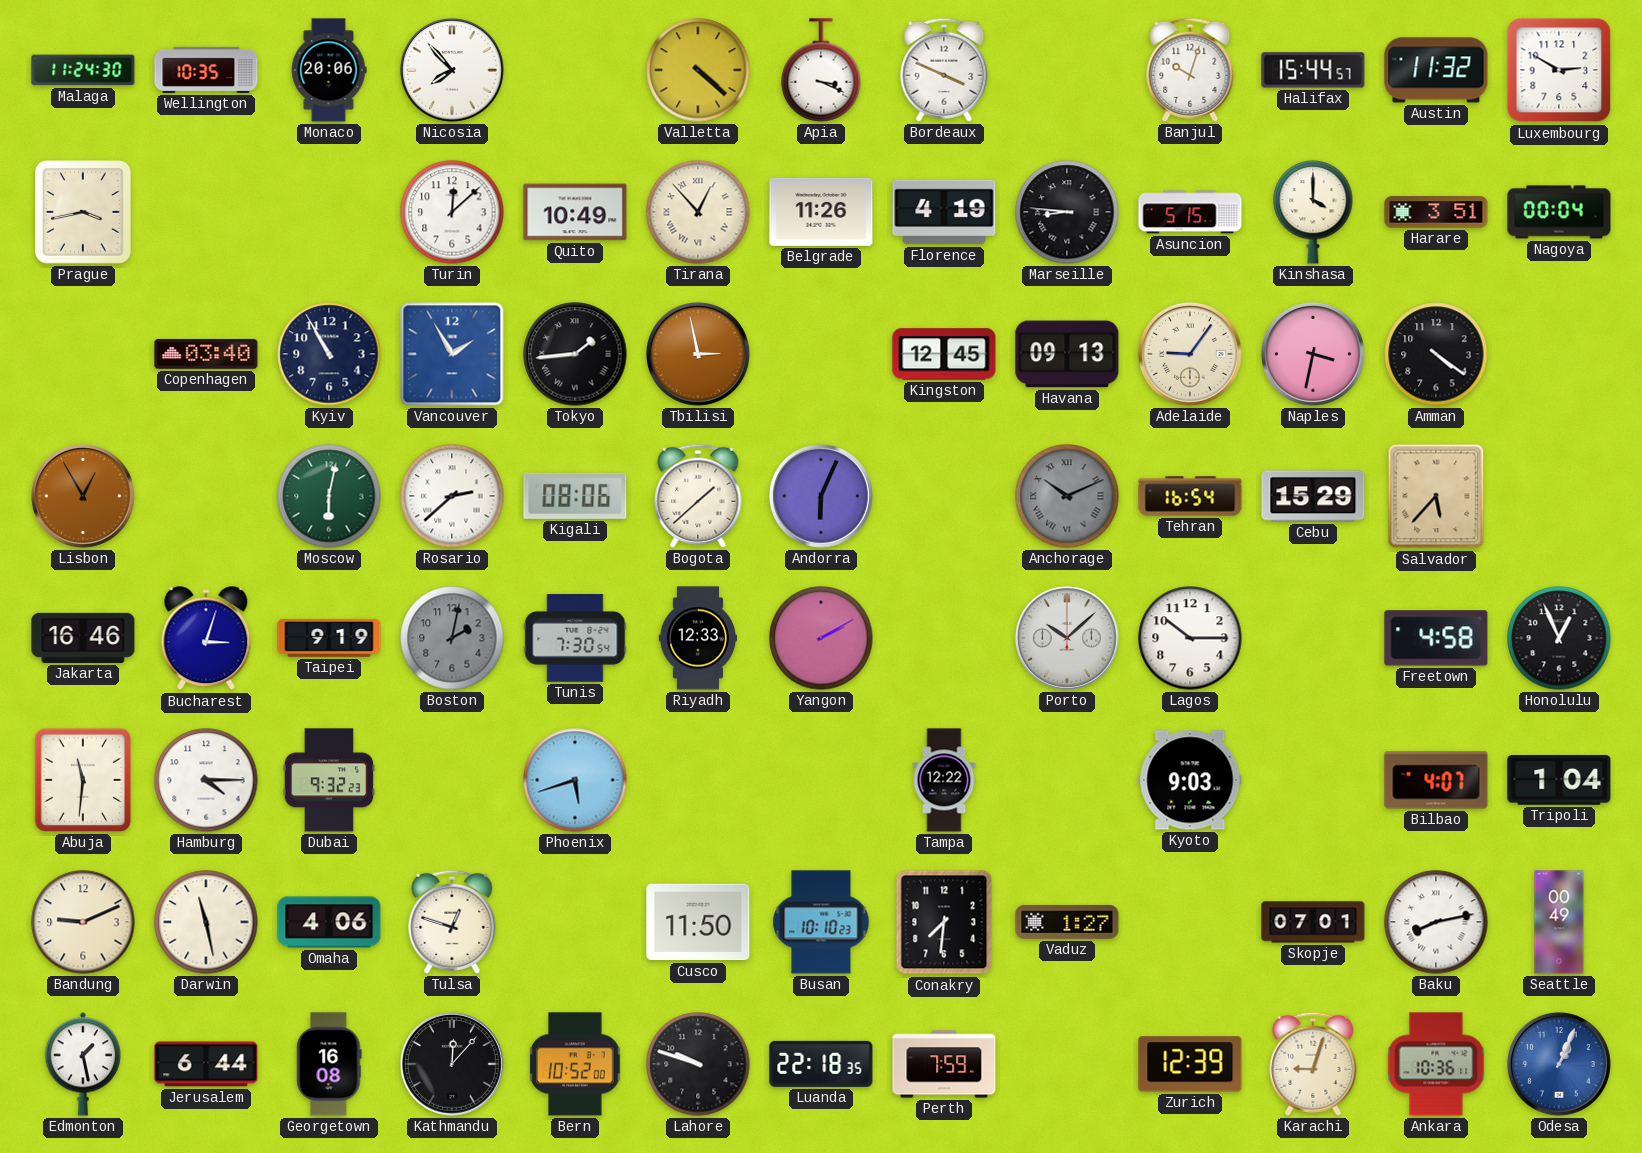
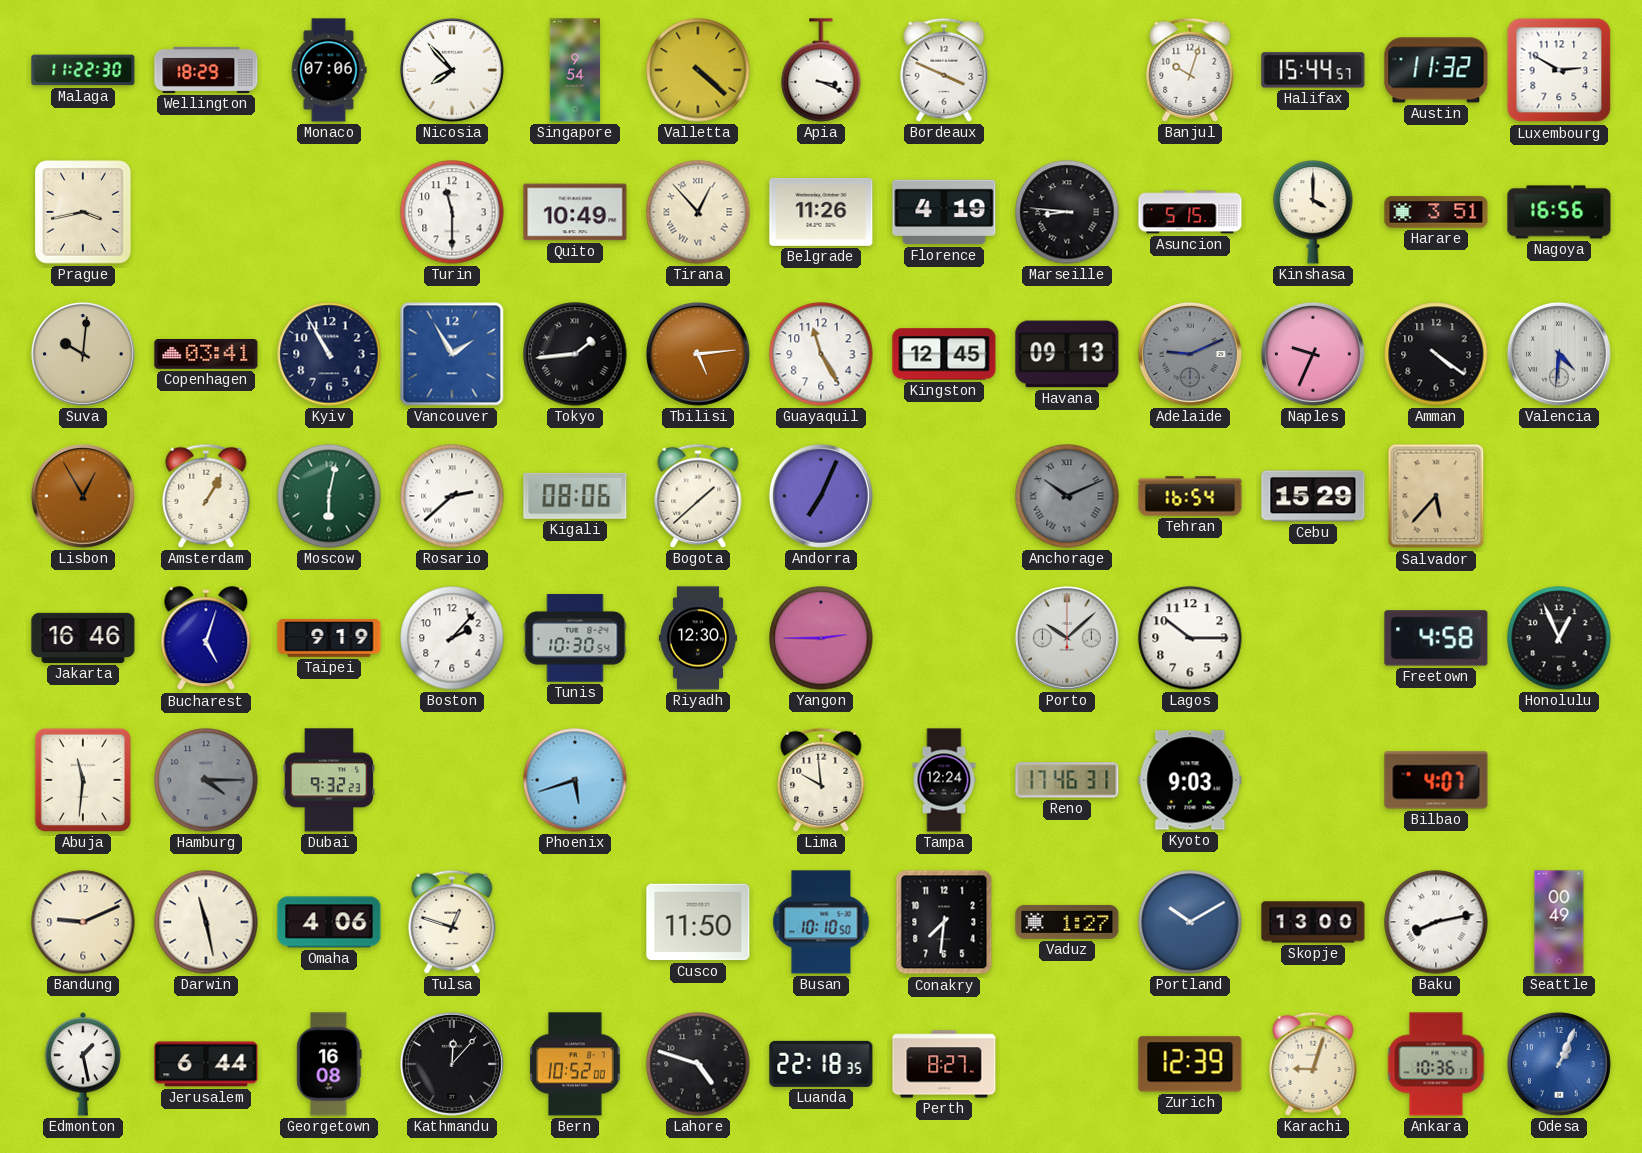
Malaga: 11:24 -> 11:22 (83, 70)
Wellington: 10:35 -> 18:29 (206, 70)
Monaco: 20:06 -> 07:06 (329, 70)
Singapore: none -> 9:54 (575, 70)
Turin: 12:08 -> 11:30 (452, 212)
Nagoya: 00:04 -> 16:56 (1559, 212)
Suva: none -> 10:01 (83, 354)
Copenhagen: 03:40 -> 03:41 (206, 354)
Tbilisi: 2:58 -> 5:14 (698, 354)
Guayaquil: none -> 11:25 (821, 354)
Adelaide: 9:06 -> 9:11 (1190, 354)
Adelaide dial: cream -> grey (1190, 354)
Naples: 3:32 -> 9:34 (1313, 354)
Valencia: none -> 4:31 (1559, 354)
Amsterdam: none -> 1:05 (206, 496)
Andorra: 6:04 -> 7:04 (821, 496)
Bucharest: 3:03 -> 5:03 (206, 639)
Boston: 2:02 -> 2:07 (452, 638)
Boston dial: grey -> white (452, 638)
Tunis: 7:30 -> 10:30 (575, 638)
Riyadh: 12:33 -> 12:30 (697, 638)
Yangon: 2:10 -> 2:45 (821, 638)
Hamburg dial: white -> grey (206, 780)
Lima: none -> 9:59 (821, 780)
Tampa: 12:22 -> 12:24 (944, 780)
Reno: none -> 17:46 (1067, 780)
Tripoli: 1:04 -> none (1559, 781)
Busan: 10:10:23 -> 10:10:50 (821, 922)
Portland: none -> 10:10 (1190, 922)
Skopje: 07:01 -> 13:00 (1313, 922)
Lahore: 9:48 -> 4:48 (698, 1064)
Perth: 7:59 -> 8:27 (944, 1064)
